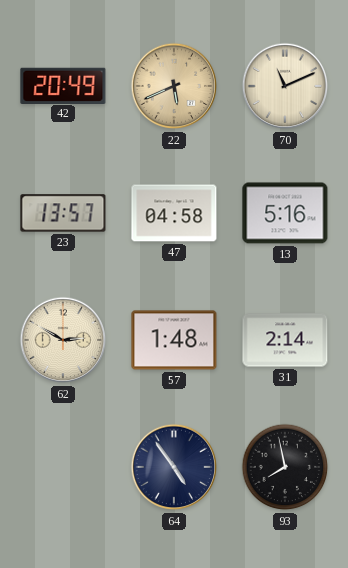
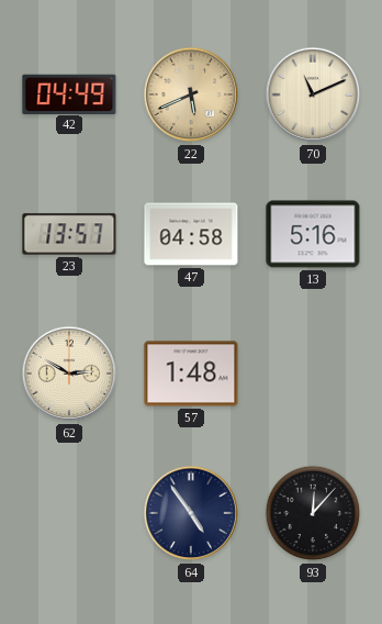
42: 20:49 -> 04:49 (69, 93)
31: 2:14 -> none (285, 340)
93: 7:58 -> 12:07 (313, 513)
